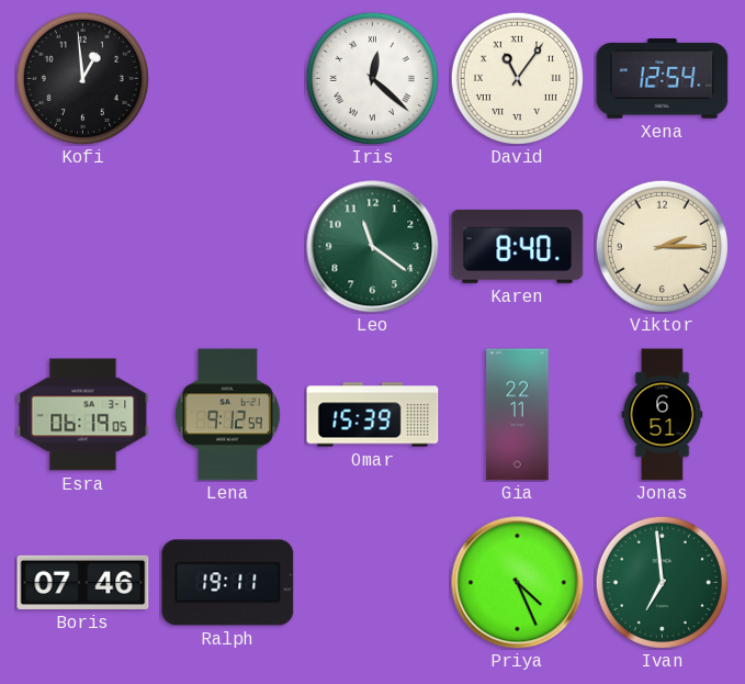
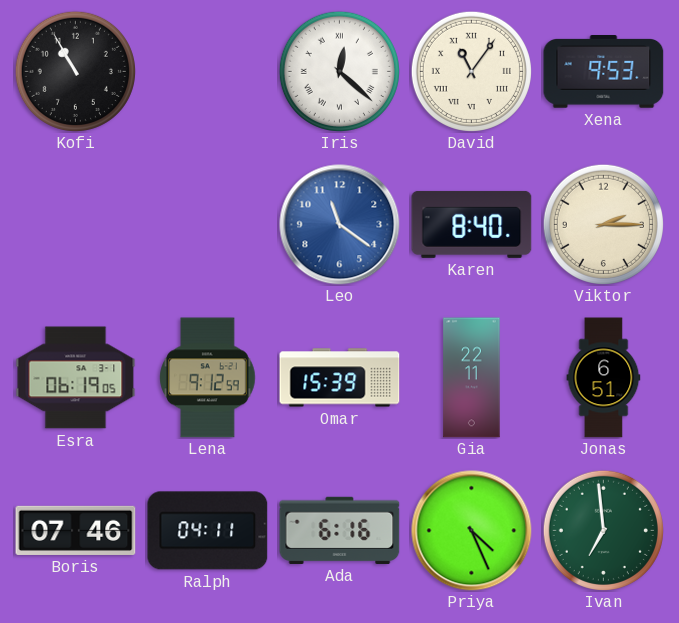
Kofi: 12:59 -> 10:55 (75, 71)
Xena: 12:54 -> 9:53 (604, 72)
Leo dial: green -> blue (340, 225)
Ralph: 19:11 -> 04:11 (208, 531)
Ada: none -> 6:16 (340, 530)
